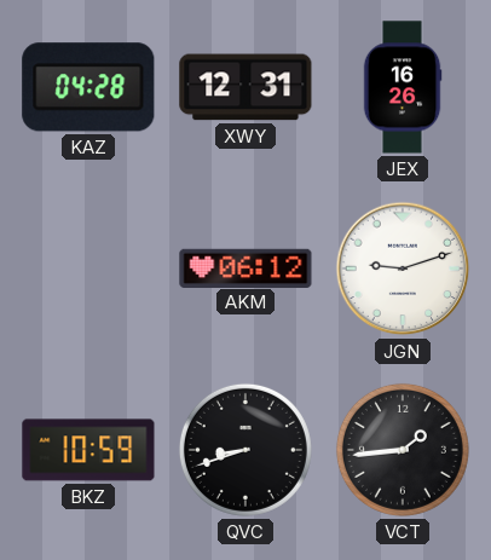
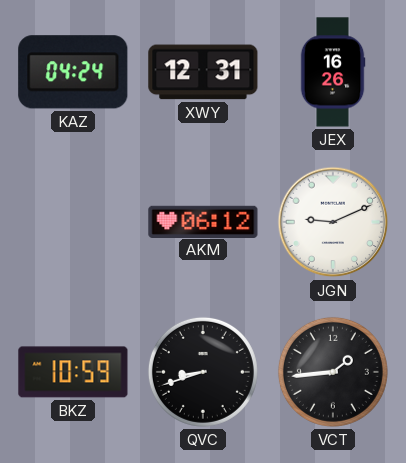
KAZ: 04:28 -> 04:24 (73, 72)
JGN: 9:12 -> 9:11 (333, 222)
